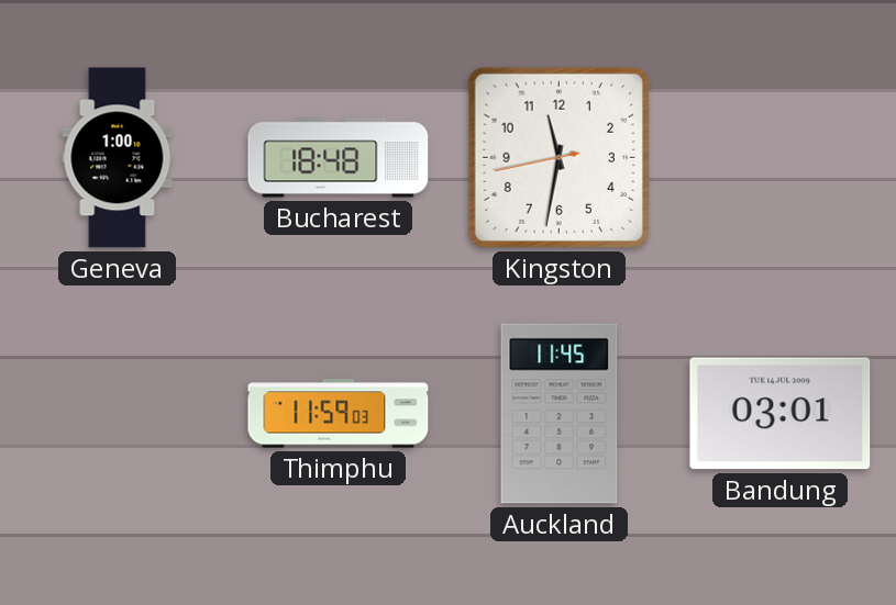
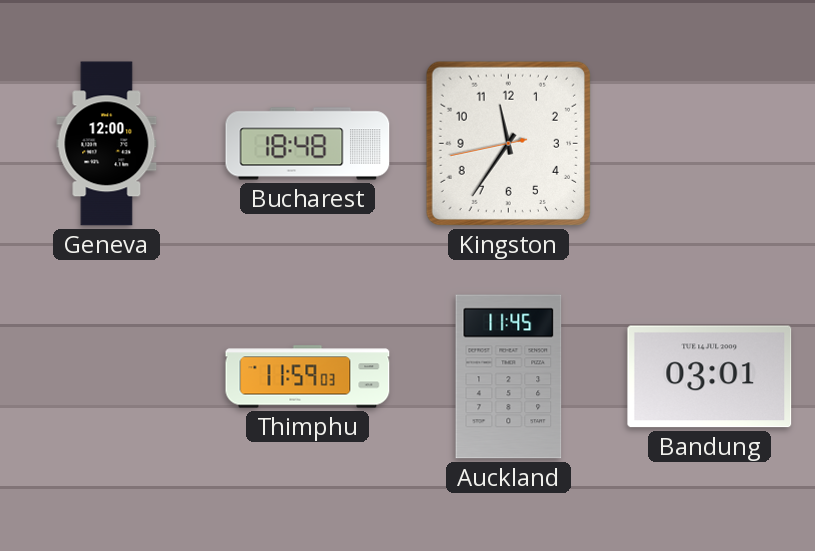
Geneva: 1:00 -> 12:00 (107, 144)
Kingston: 11:31 -> 11:35 (508, 143)
